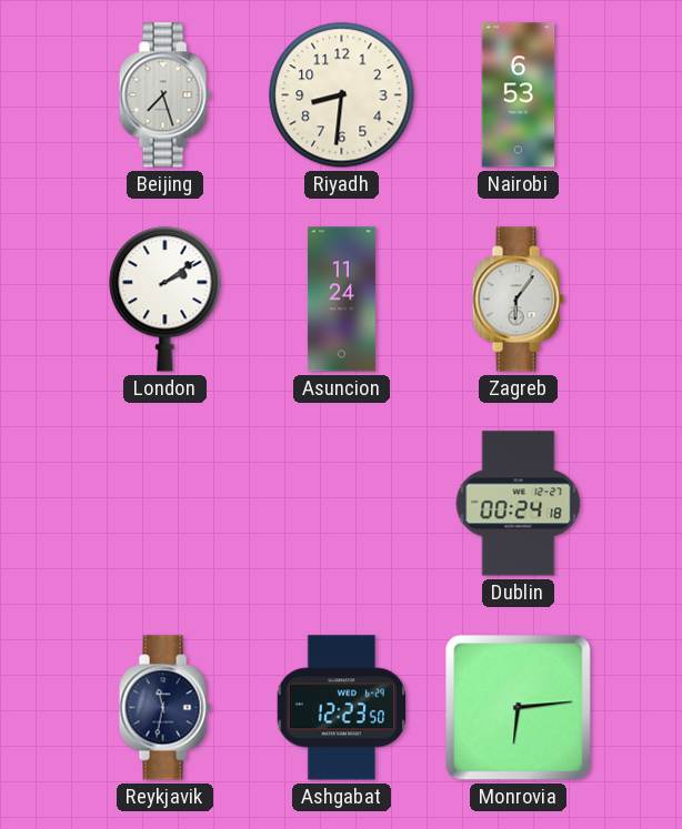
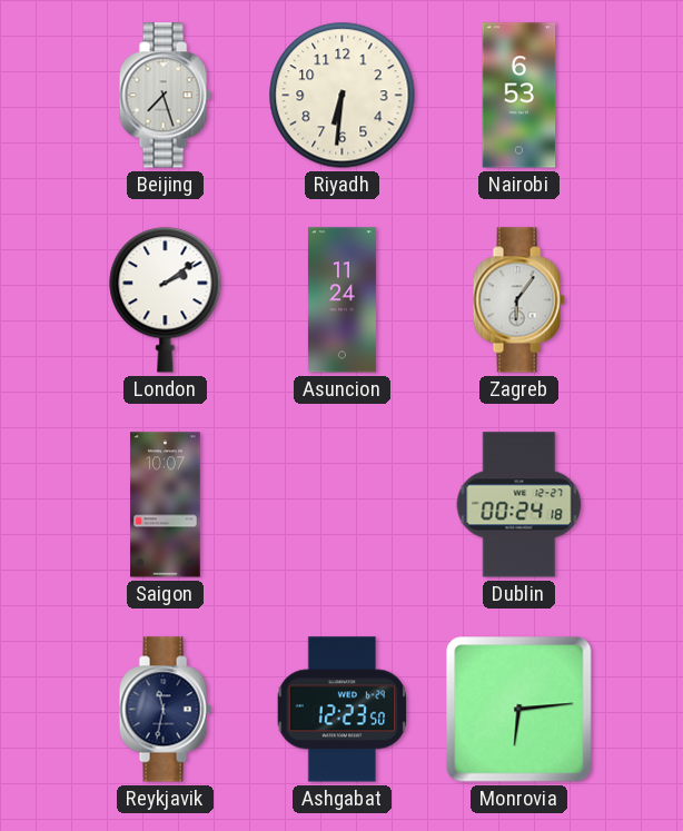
Riyadh: 8:31 -> 6:31 (343, 96)
Saigon: none -> 10:07 (166, 505)
